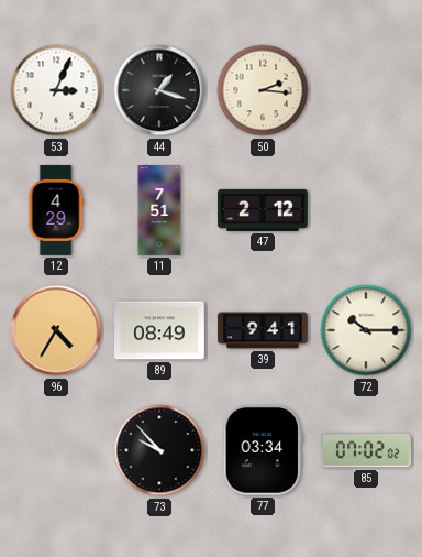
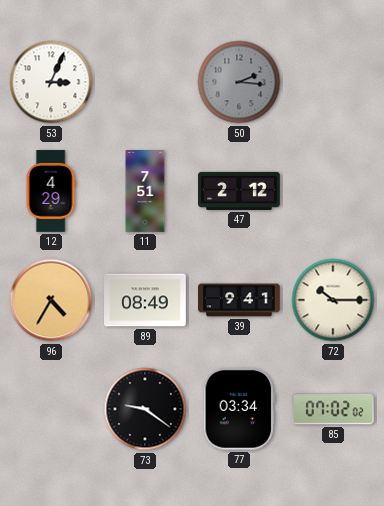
44: 1:18 -> none (159, 90)
50 dial: cream -> grey (239, 82)
73: 9:53 -> 9:21 (145, 409)
